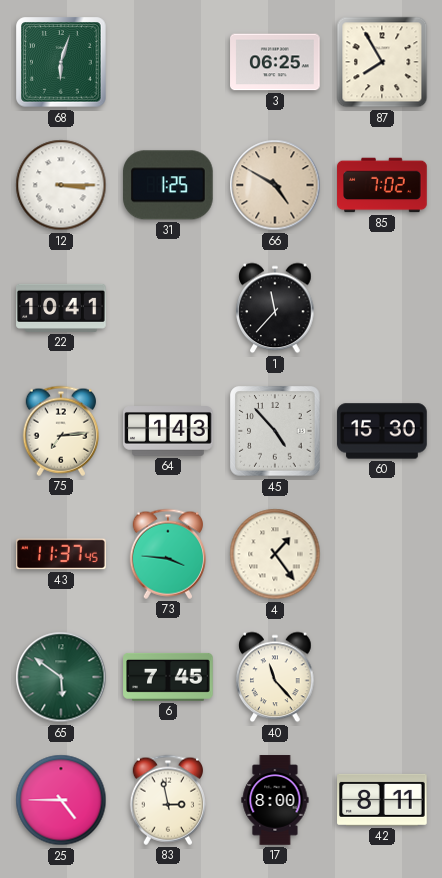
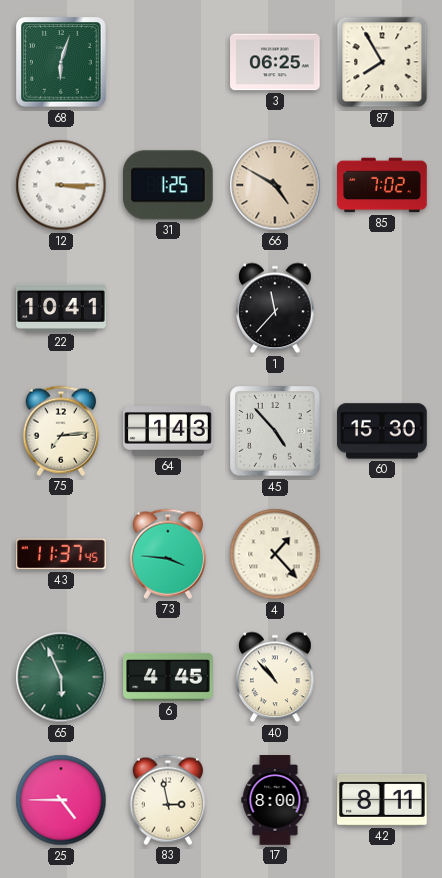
4: 1:24 -> 1:23 (275, 554)
65: 5:51 -> 5:56 (61, 677)
6: 7:45 -> 4:45 (168, 677)
40: 11:23 -> 10:53 (275, 677)
